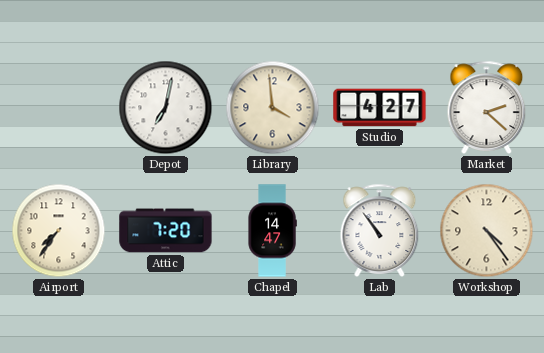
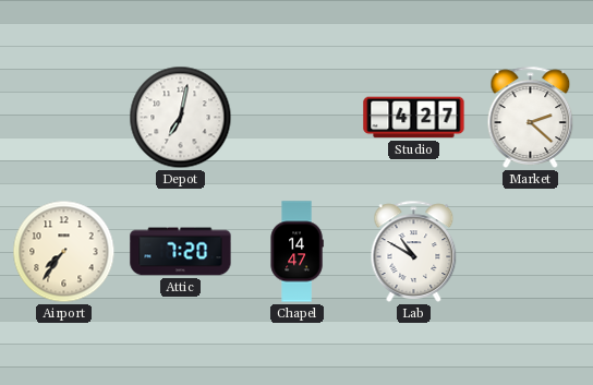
Library: 3:59 -> none (273, 108)
Lab: 10:54 -> 10:50 (414, 251)
Workshop: 4:24 -> none (487, 231)
